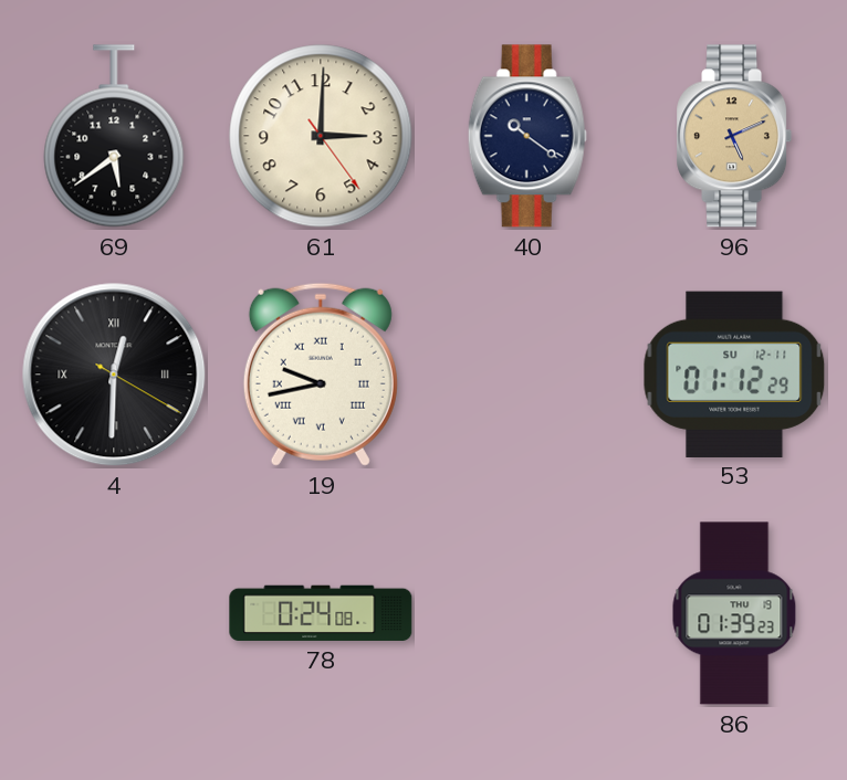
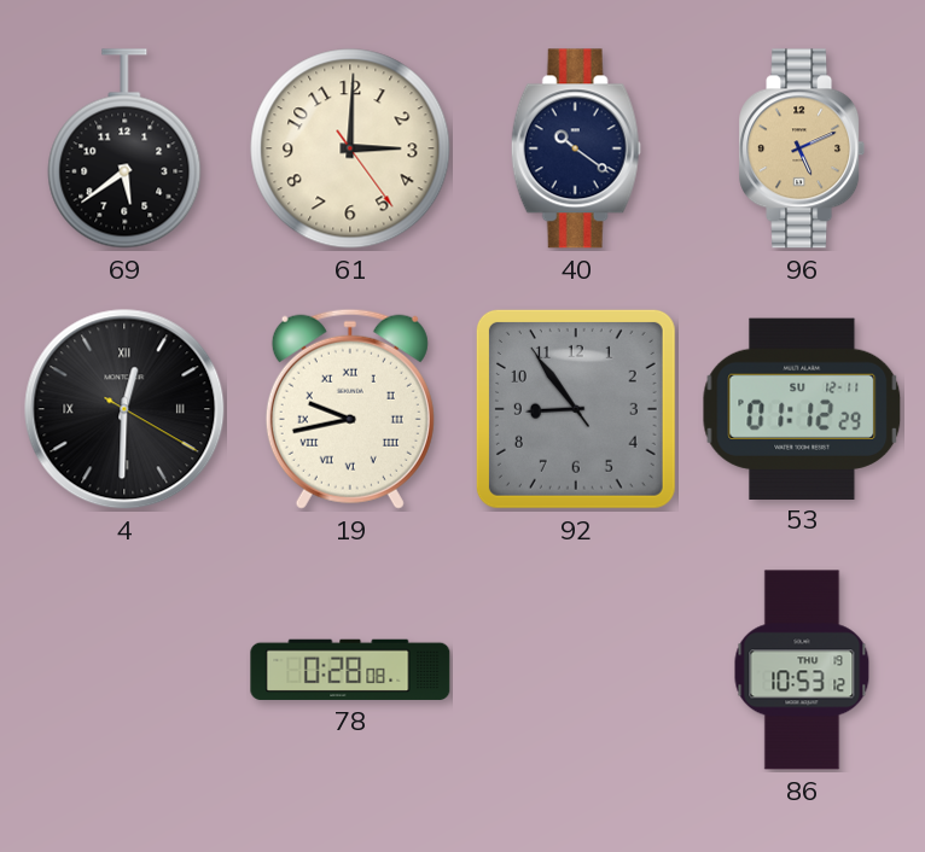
92: none -> 8:53 (576, 409)
78: 0:24 -> 0:28 (350, 670)
86: 01:39 -> 10:53 (802, 670)
